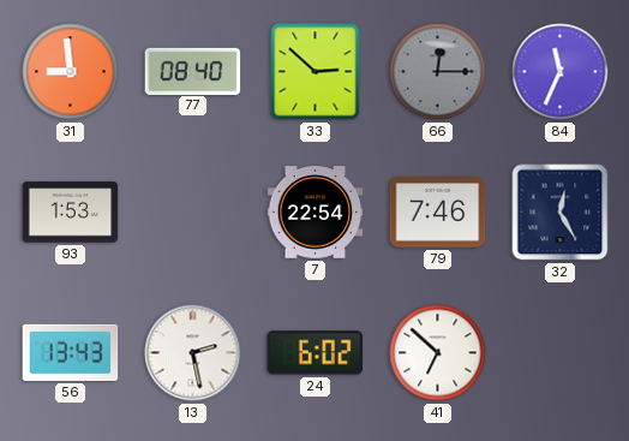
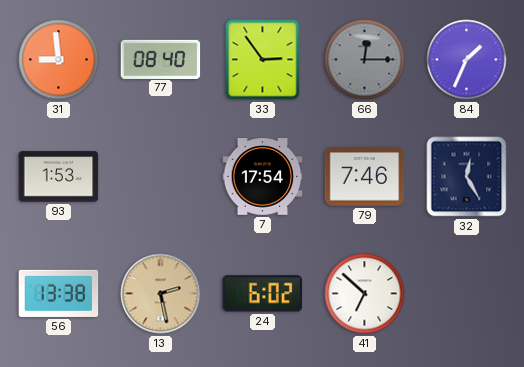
33: 2:52 -> 2:54 (263, 60)
84: 11:34 -> 1:34 (467, 60)
7: 22:54 -> 17:54 (263, 177)
56: 13:43 -> 13:38 (59, 293)
13 dial: white -> champagne (161, 294)
